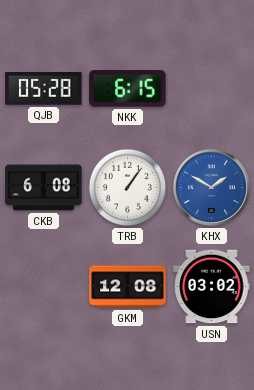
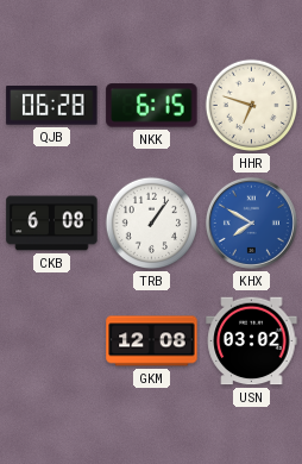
QJB: 05:28 -> 06:28 (52, 106)
HHR: none -> 6:48 (252, 106)
KHX: 1:50 -> 7:50 (251, 222)
